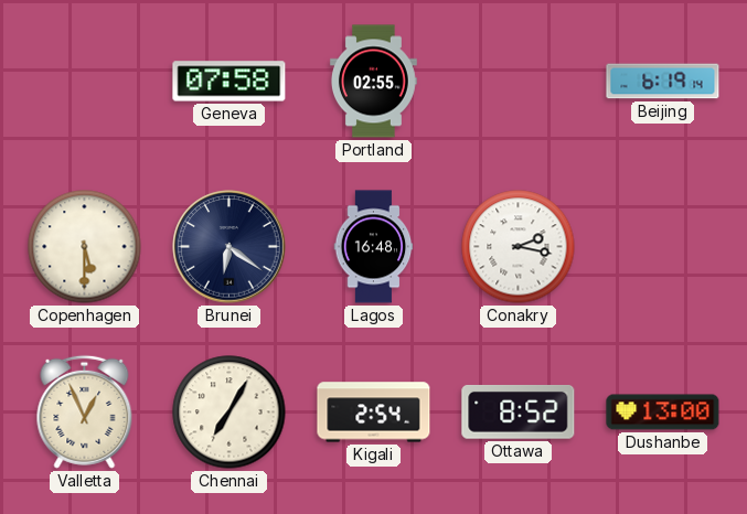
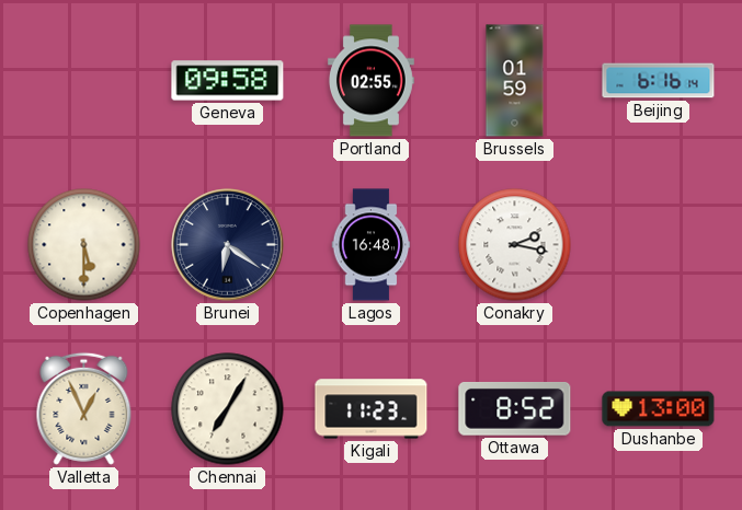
Geneva: 07:58 -> 09:58 (228, 81)
Brussels: none -> 01:59 (515, 81)
Beijing: 6:19 -> 6:16 (659, 81)
Kigali: 2:54 -> 11:23 (372, 409)
